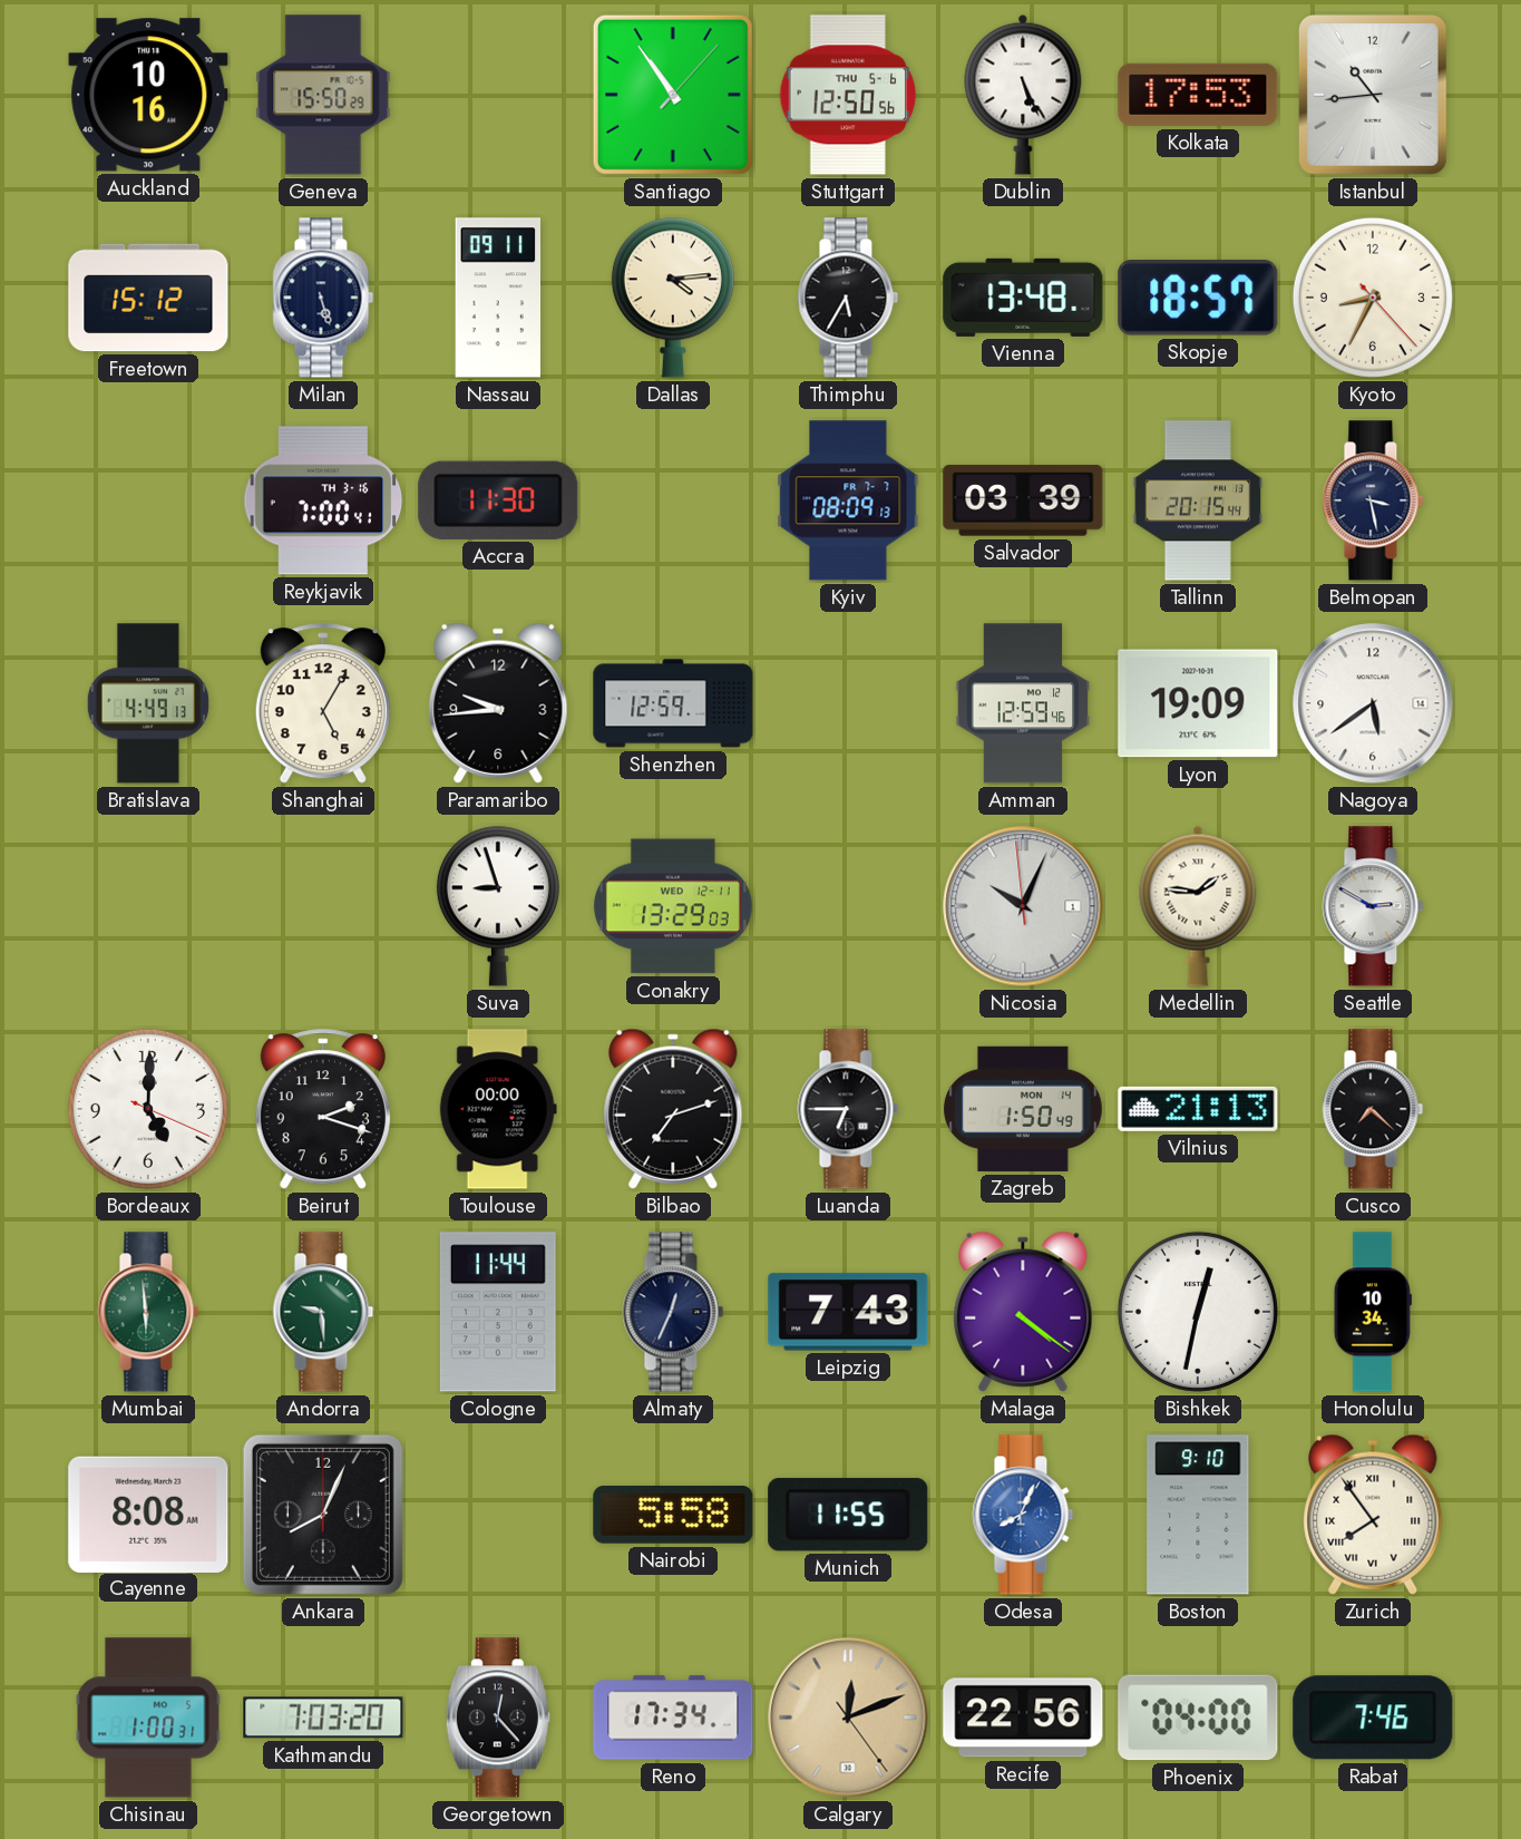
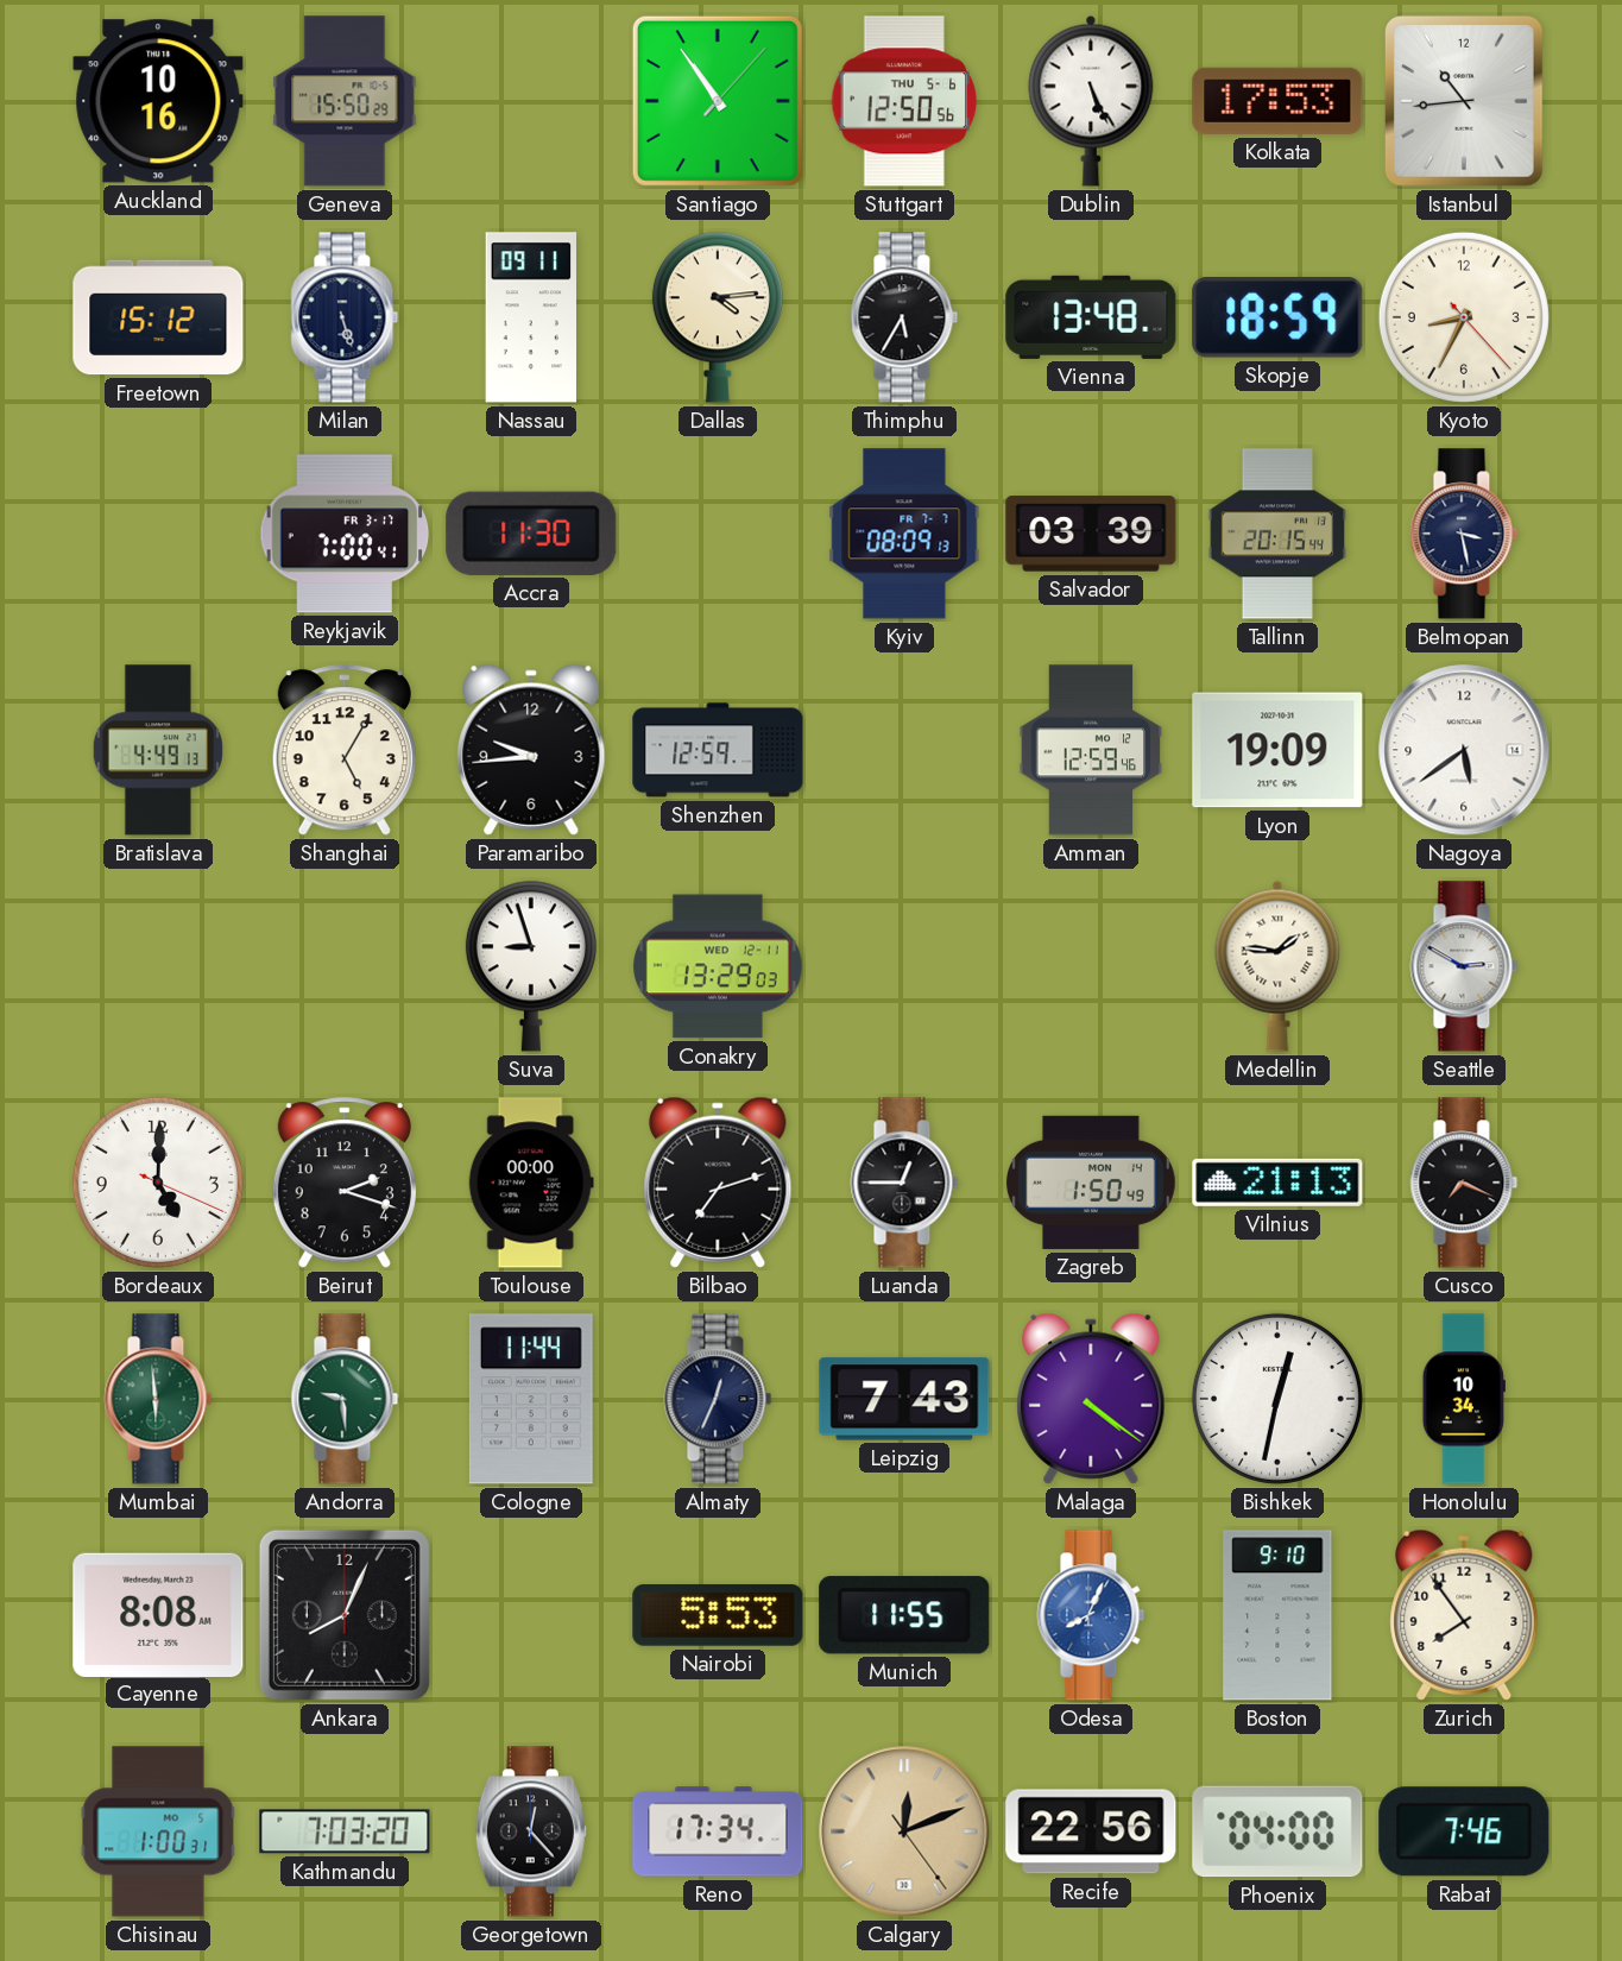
Skopje: 18:57 -> 18:59 (1277, 317)
Reykjavik date: TH 3-16 -> FR 3-17 (345, 534)
Nicosia: 10:03 -> none (1023, 906)
Luanda: 6:45 -> 12:45 (904, 1183)
Cusco: 7:22 -> 7:19 (1464, 1183)
Nairobi: 5:58 -> 5:53 (718, 1616)
Zurich numerals: Roman -> Arabic (1464, 1615)
